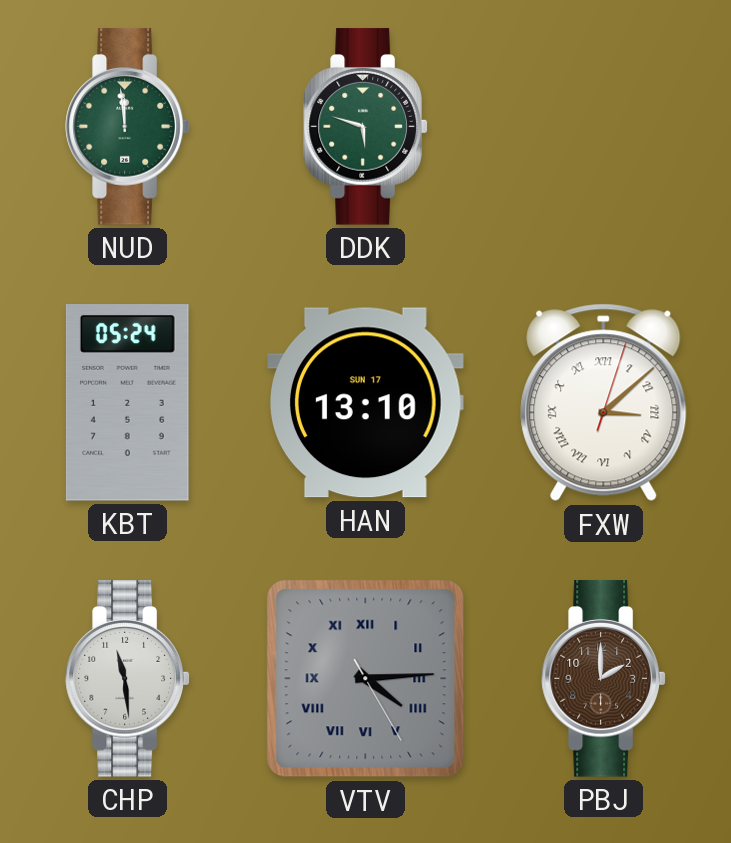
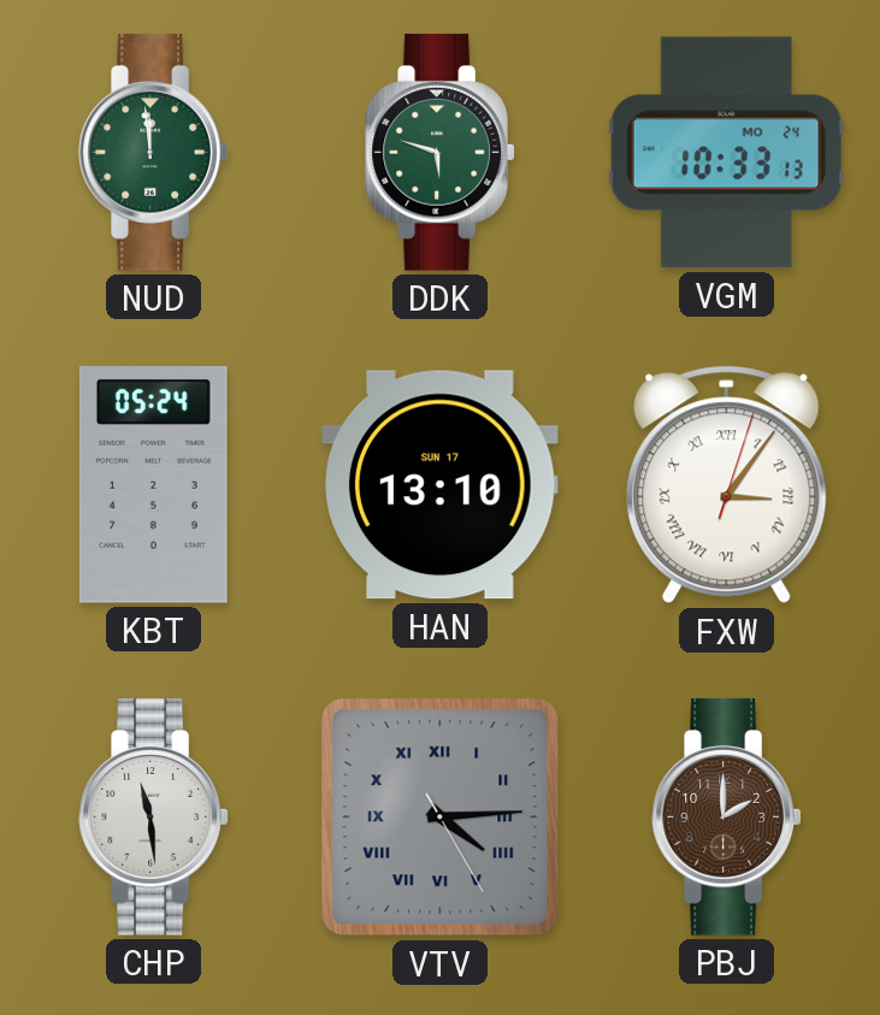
VGM: none -> 10:33 (726, 153)
FXW: 3:08 -> 3:06 (727, 485)
